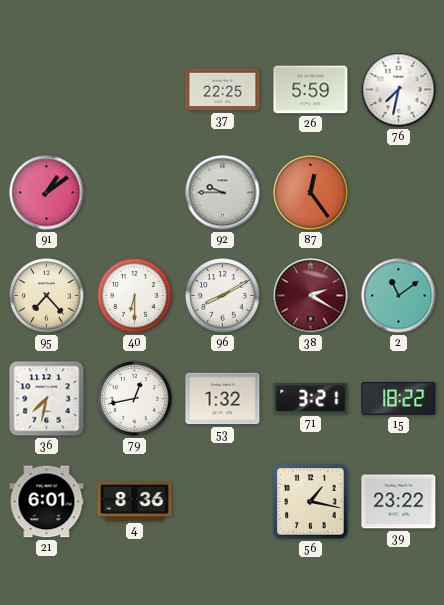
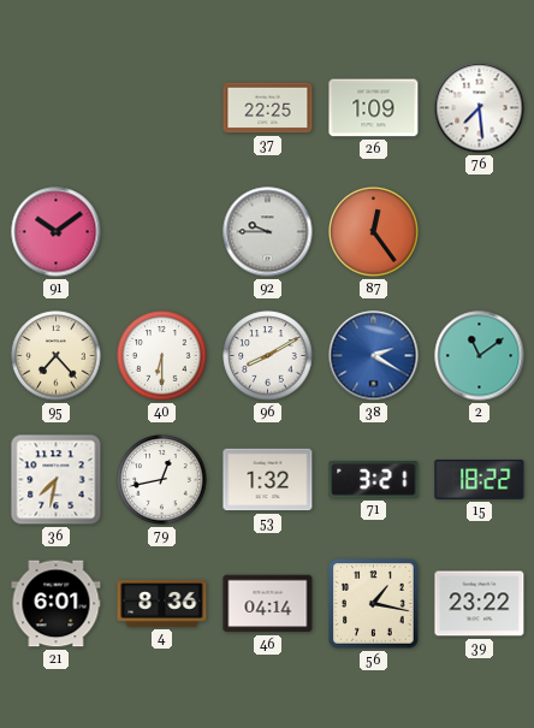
26: 5:59 -> 1:09 (374, 108)
76: 7:32 -> 7:29 (480, 108)
91: 1:09 -> 10:09 (57, 232)
38 dial: burgundy -> blue (374, 356)
46: none -> 04:14 (268, 604)
